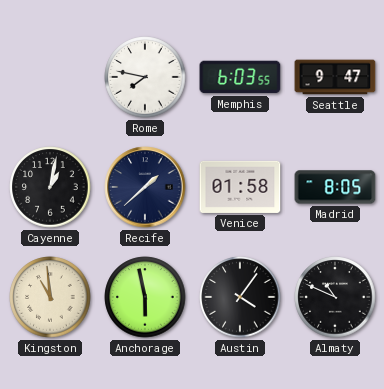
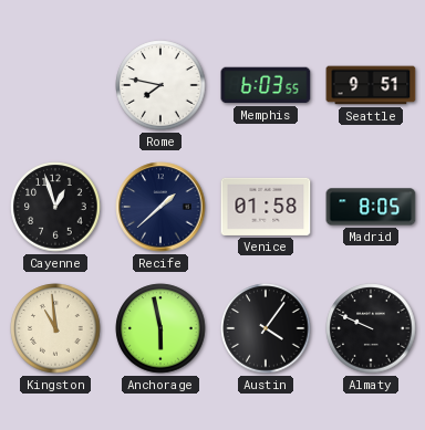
Seattle: 9:47 -> 9:51 (371, 85)
Cayenne: 1:02 -> 12:57 (55, 207)
Almaty: 10:49 -> 9:49 (371, 328)
